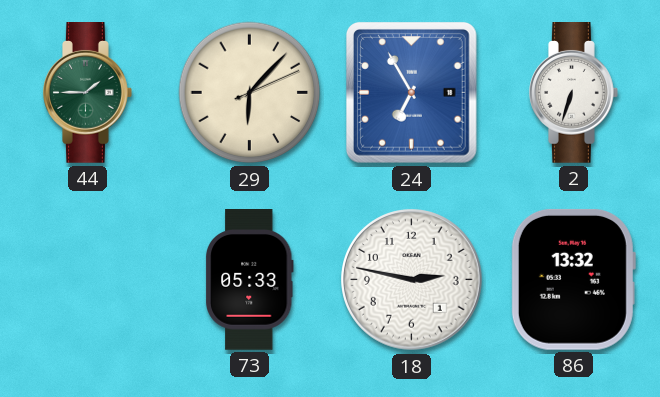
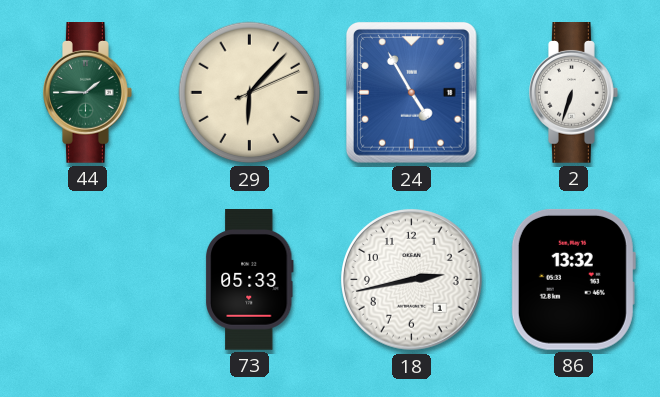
24: 6:55 -> 4:55 (412, 93)
18: 2:47 -> 2:43 (412, 280)
